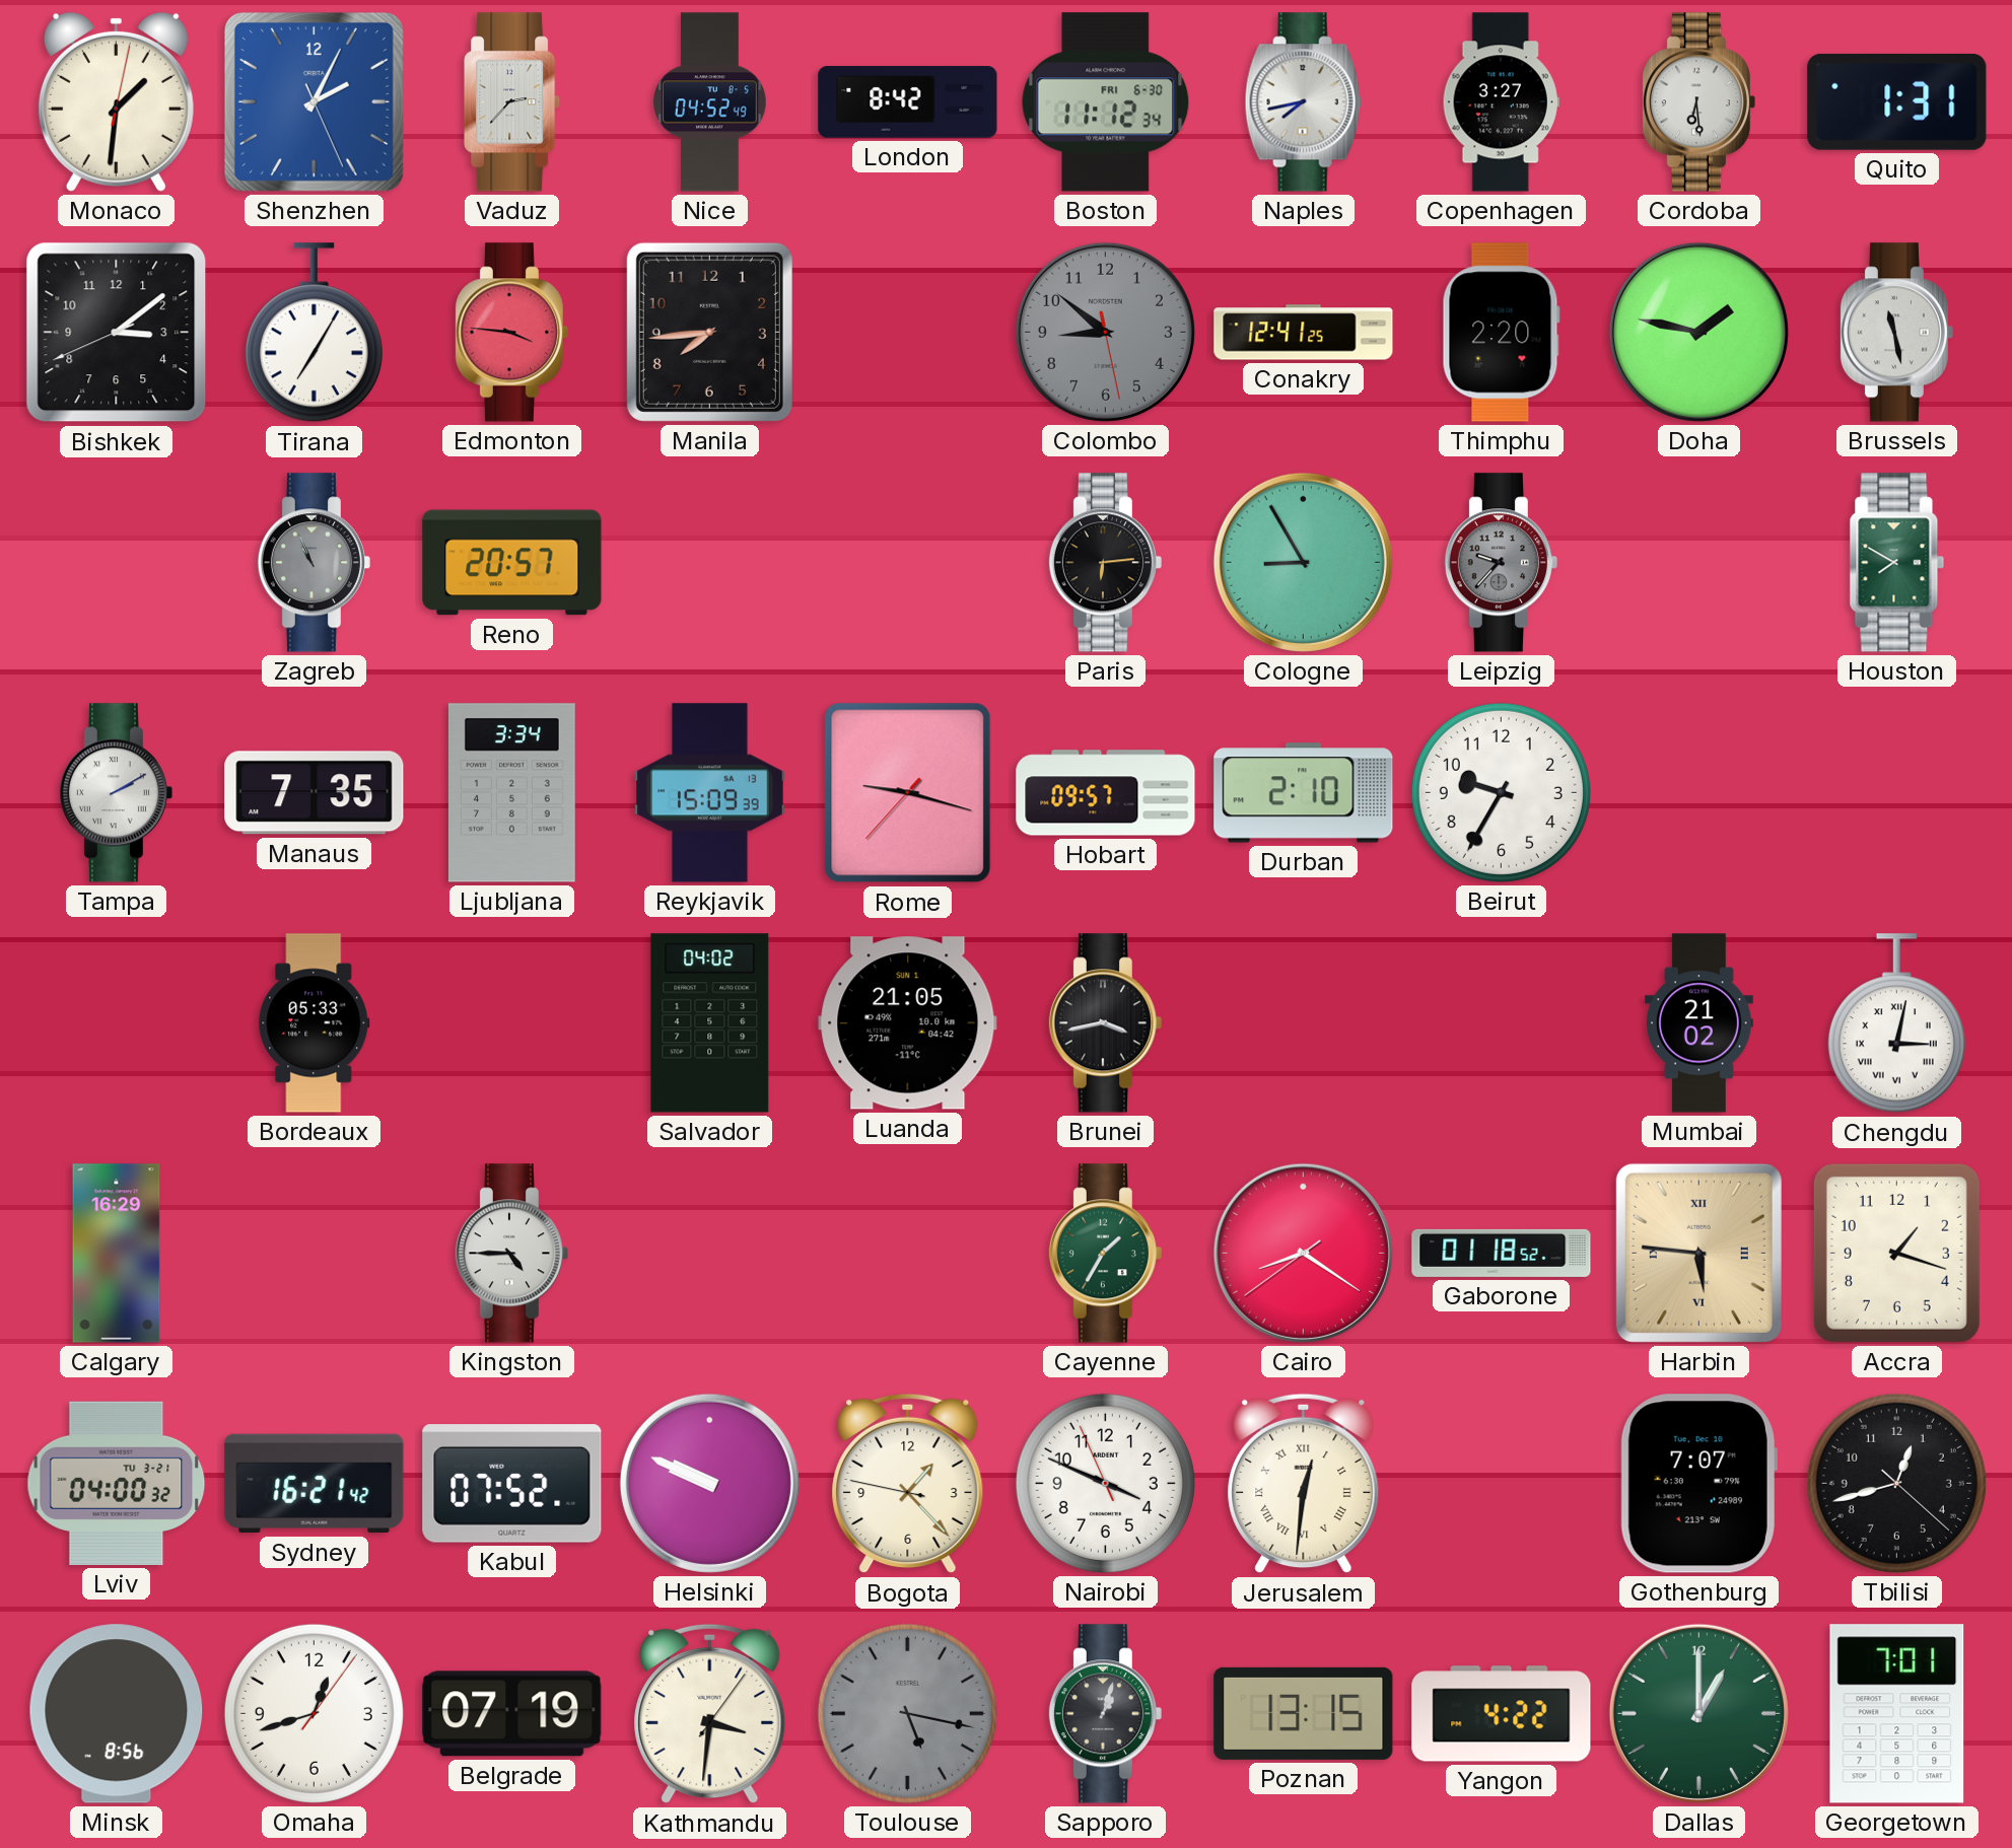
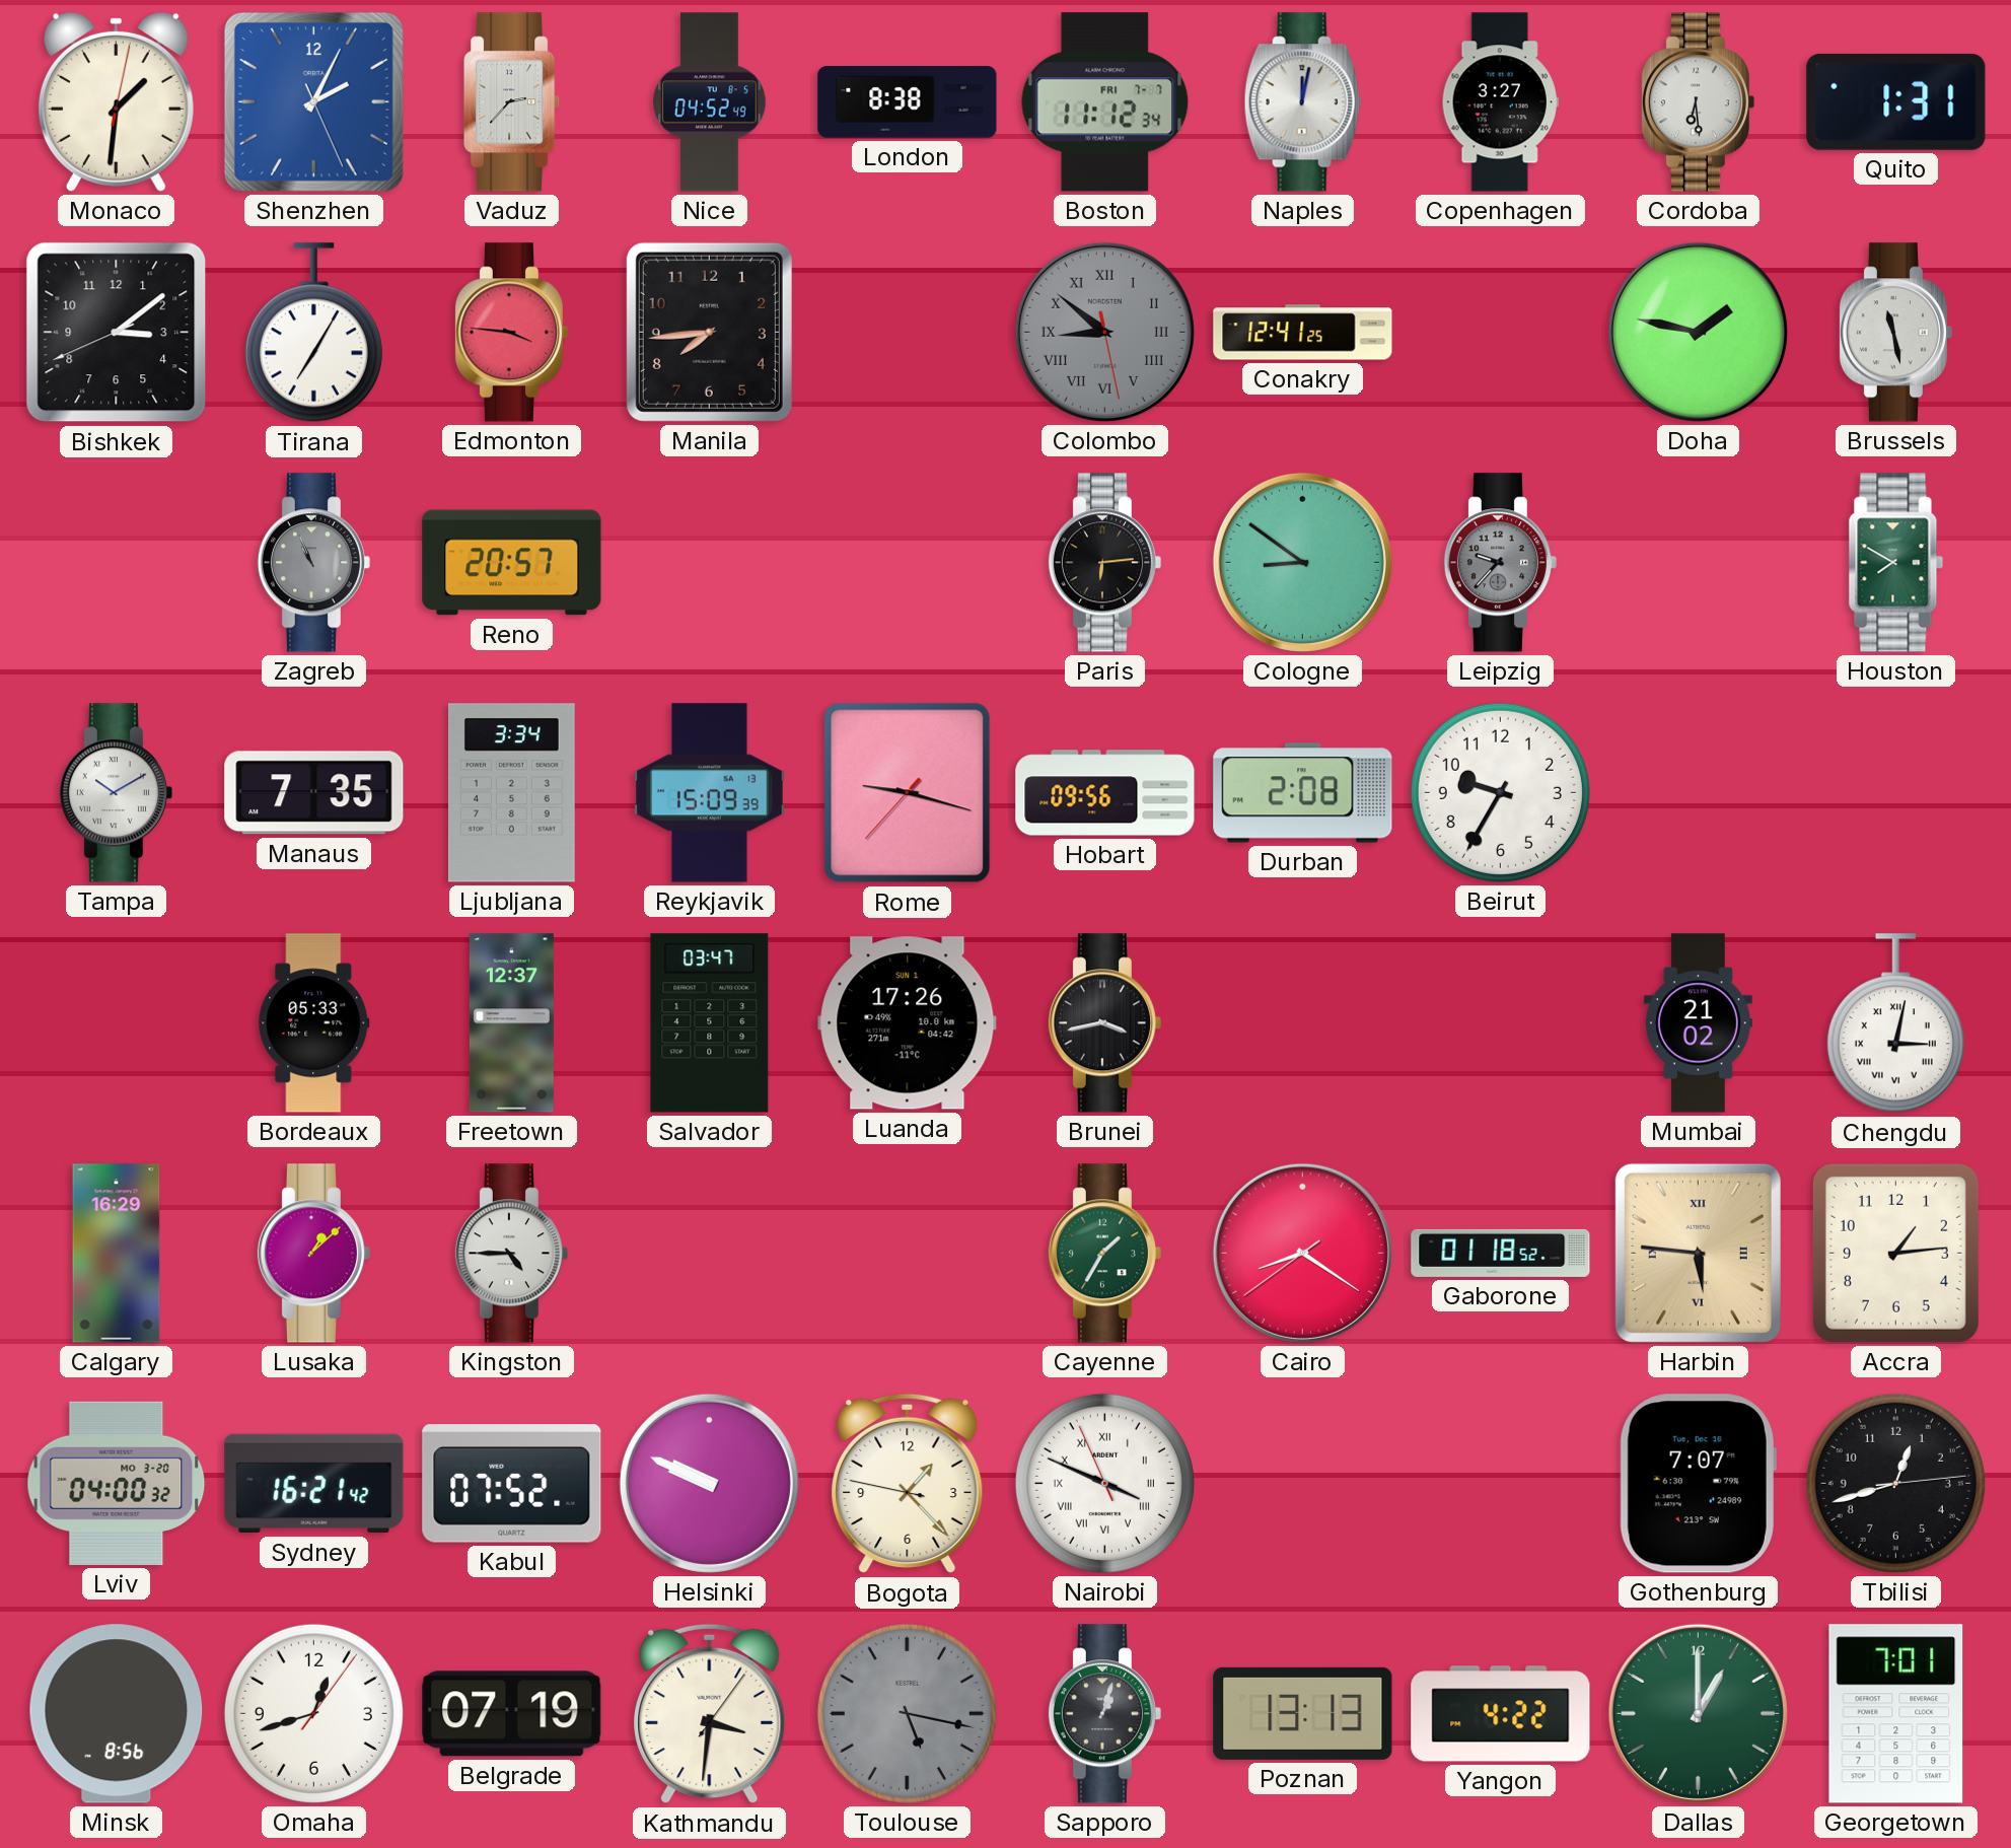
London: 8:42 -> 8:38 (908, 102)
Boston date: FRI 6-30 -> FRI 7-7 (1105, 102)
Naples: 7:43 -> 12:02 (1302, 102)
Colombo numerals: Arabic -> Roman (1104, 332)
Thimphu: 2:20 -> none (1501, 333)
Cologne: 8:55 -> 8:51 (1302, 562)
Tampa: 2:10 -> 10:10 (116, 793)
Hobart: 09:57 -> 09:56 (1105, 793)
Durban: 2:10 -> 2:08 (1303, 793)
Freetown: none -> 12:37 (511, 1023)
Salvador: 04:02 -> 03:47 (710, 1023)
Luanda: 21:05 -> 17:26 (908, 1023)
Lusaka: none -> 1:08 (313, 1254)
Accra: 1:18 -> 1:14 (1895, 1253)
Lviv date: TU 3-21 -> MO 3-20 (117, 1483)
Nairobi numerals: Arabic -> Roman (1104, 1483)
Jerusalem: 12:31 -> none (1304, 1484)
Tbilisi: 12:42:22 -> 12:42:14 (1895, 1483)
Poznan: 13:15 -> 13:13 (1303, 1713)
